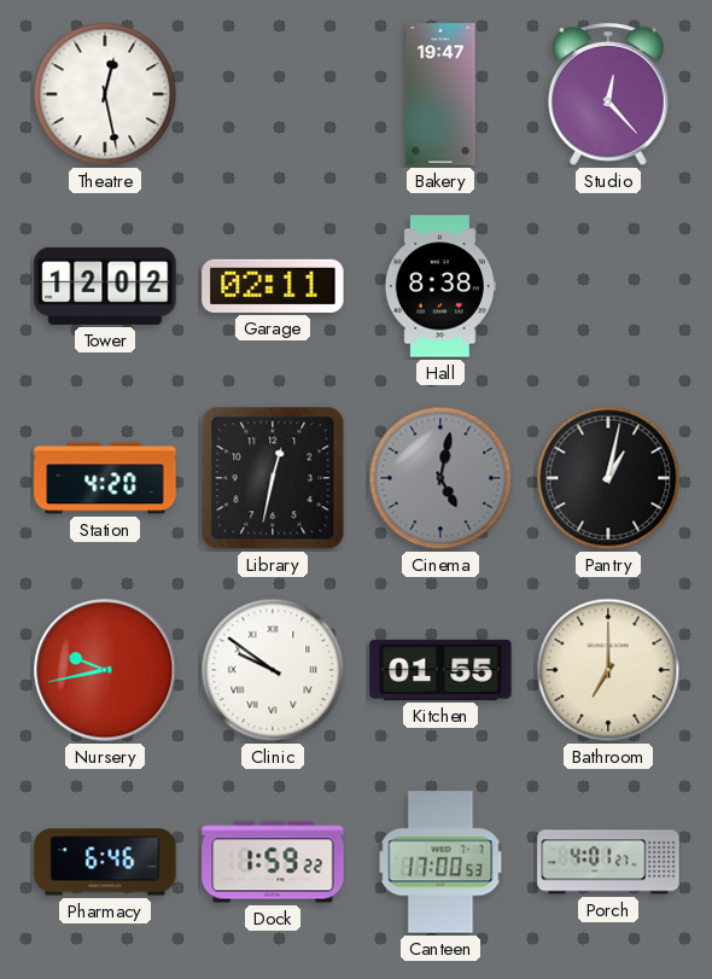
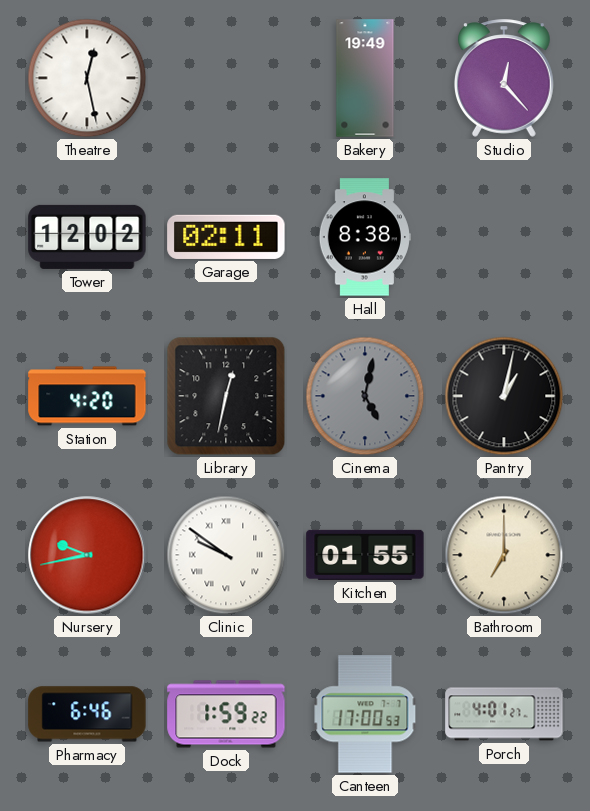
Bakery: 19:47 -> 19:49 (365, 78)
